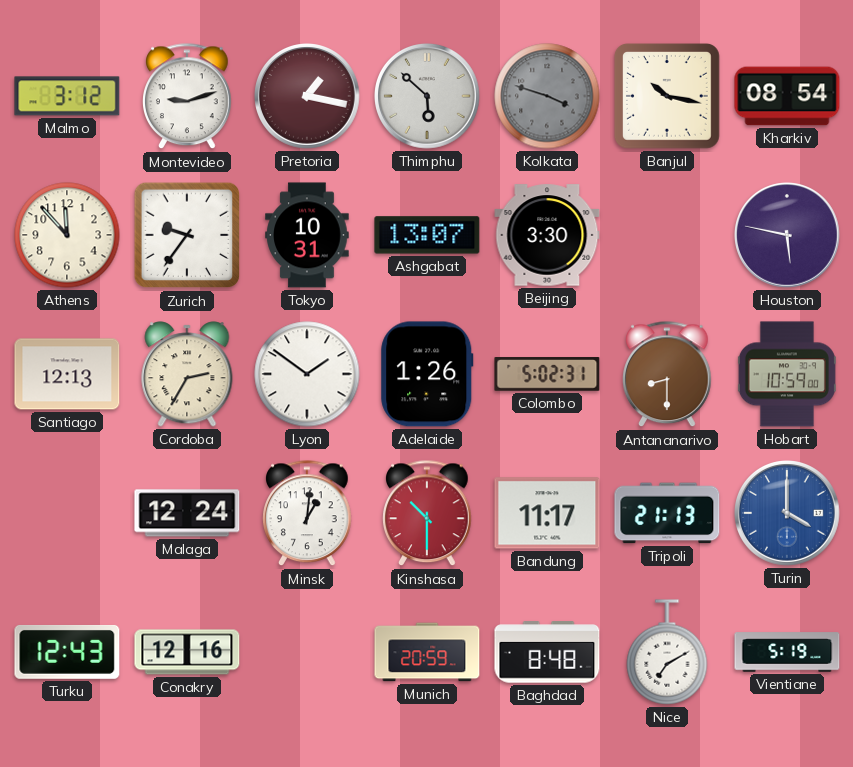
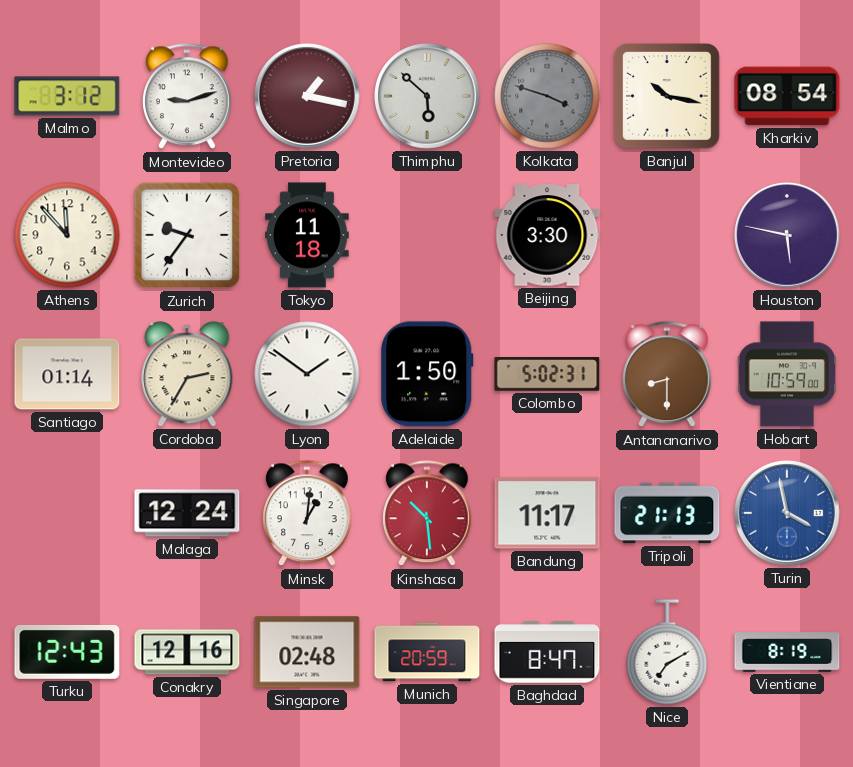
Tokyo: 10:31 -> 11:18 (307, 235)
Ashgabat: 13:07 -> none (427, 235)
Santiago: 12:13 -> 01:14 (67, 374)
Adelaide: 1:26 -> 1:50 (427, 374)
Kinshasa: 10:30 -> 10:29 (428, 514)
Turin: 4:00 -> 3:58 (788, 514)
Singapore: none -> 02:48 (307, 652)
Baghdad: 8:48 -> 8:47 (547, 652)
Vientiane: 5:19 -> 8:19 (787, 652)
